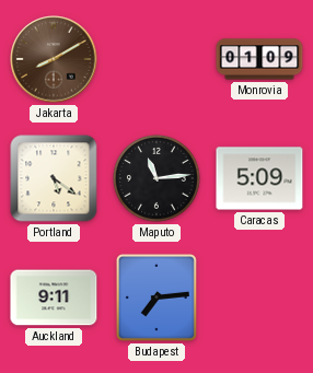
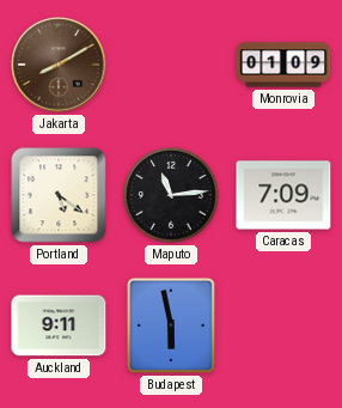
Caracas: 5:09 -> 7:09 (283, 195)
Budapest: 7:14 -> 5:58 (171, 325)
